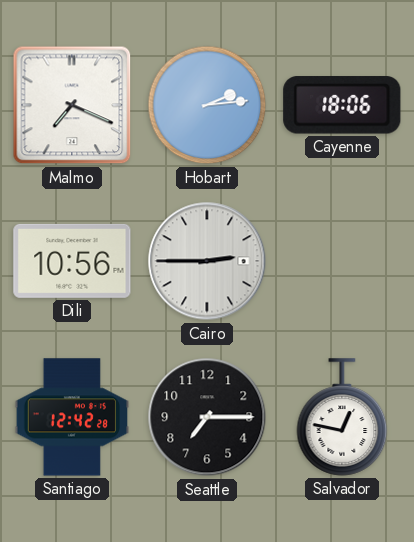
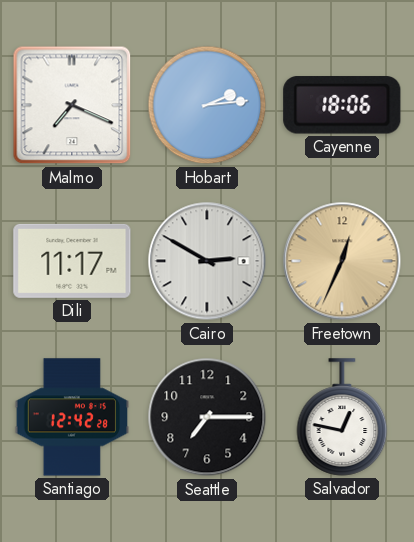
Dili: 10:56 -> 11:17 (72, 261)
Cairo: 2:45 -> 2:50 (207, 261)
Freetown: none -> 12:34 (342, 261)
